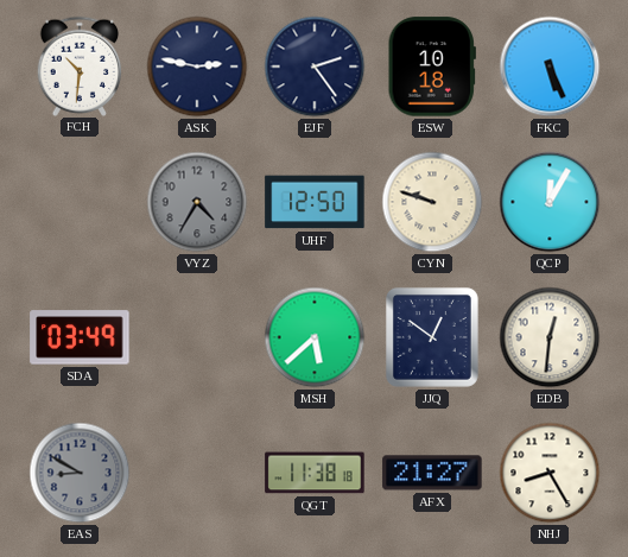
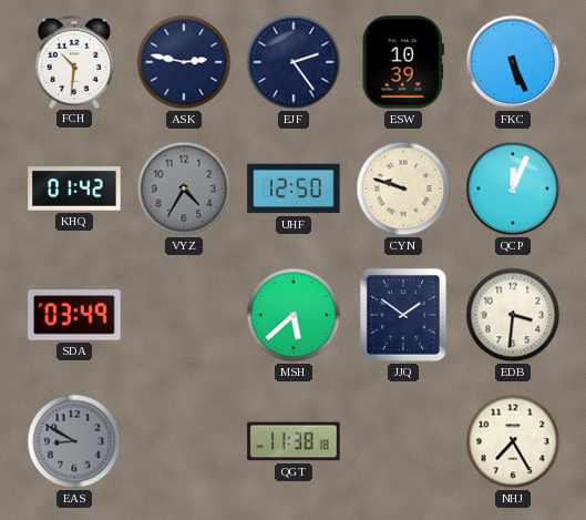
ESW: 10:18 -> 10:39 (403, 62)
KHQ: none -> 01:42 (74, 188)
QCP: 12:05 -> 12:04 (513, 188)
JJQ: 12:51 -> 1:51 (403, 315)
EDB: 12:31 -> 3:31 (513, 315)
AFX: 21:27 -> none (432, 473)
NHJ: 8:25 -> 7:25 (513, 441)
